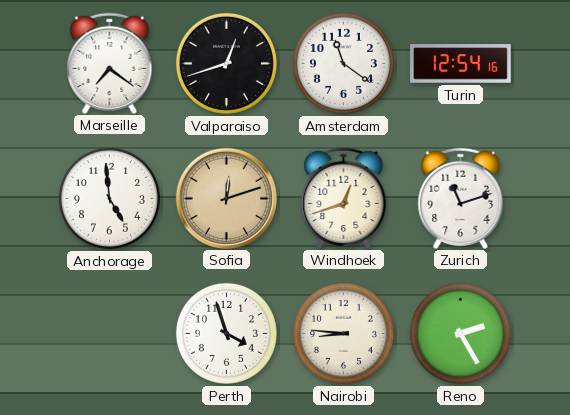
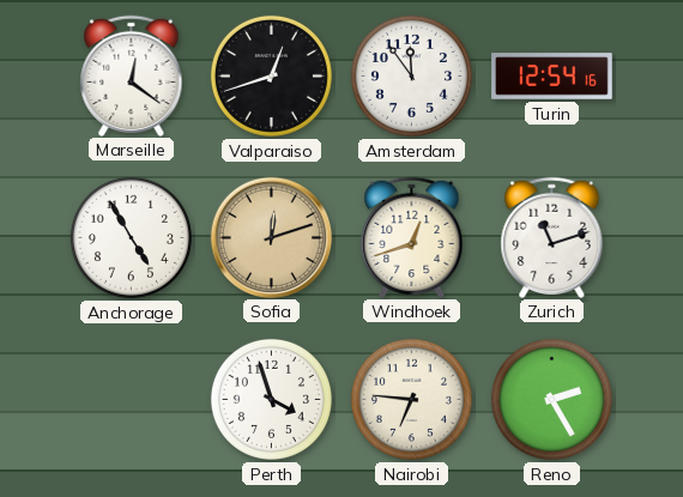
Marseille: 7:21 -> 12:21 (132, 75)
Amsterdam: 11:21 -> 11:54 (411, 75)
Anchorage: 4:59 -> 4:55 (131, 237)
Nairobi: 8:46 -> 6:46 (411, 399)
